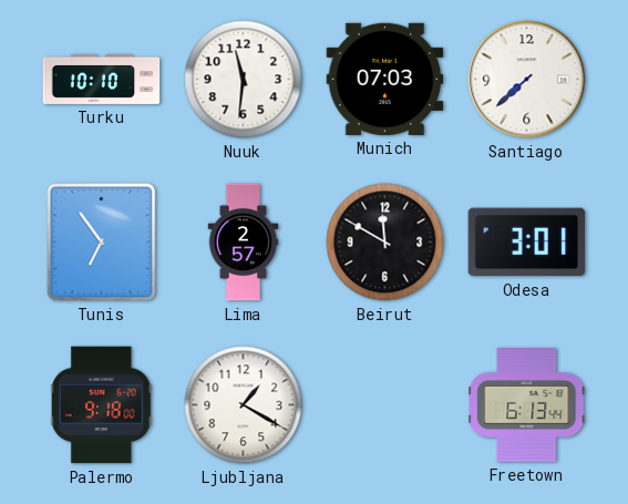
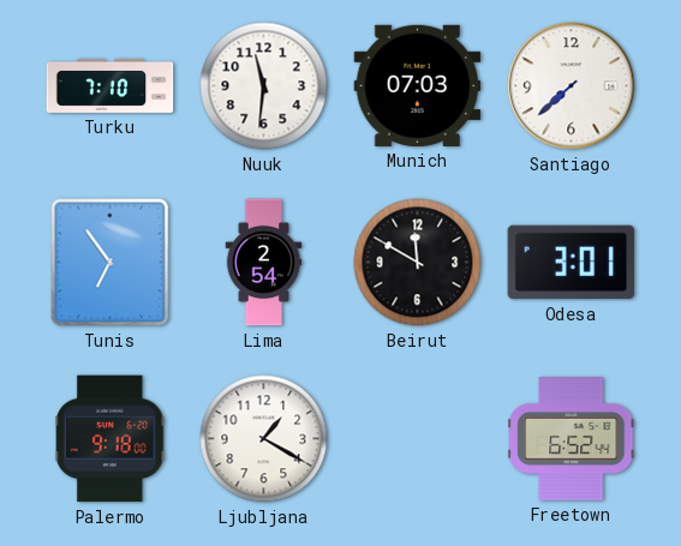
Turku: 10:10 -> 7:10 (110, 85)
Lima: 2:57 -> 2:54 (264, 263)
Freetown: 6:13 -> 6:52 (572, 439)
